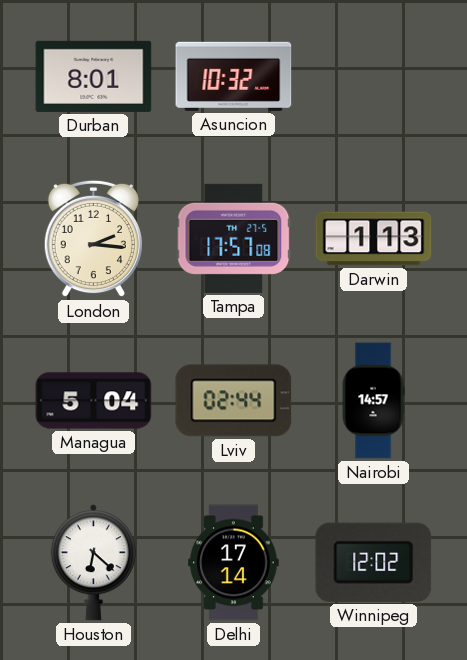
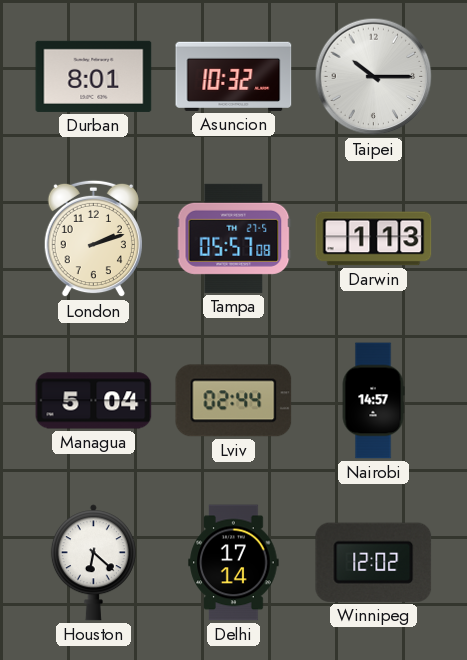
Taipei: none -> 10:15 (374, 77)
London: 2:16 -> 2:12 (93, 239)
Tampa: 17:57 -> 05:57 (234, 238)
